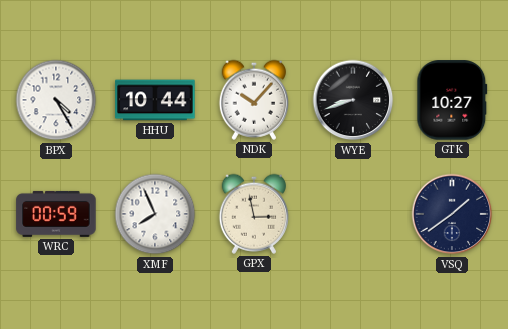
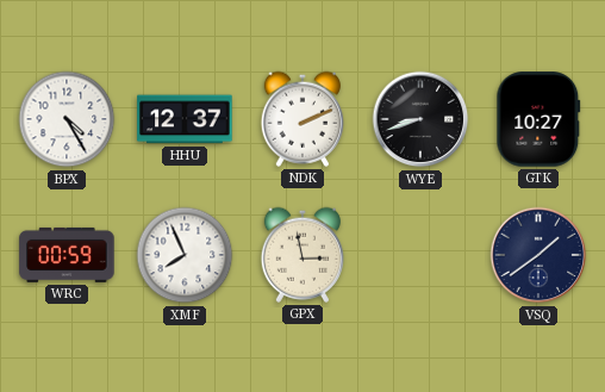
HHU: 10:44 -> 12:37 (185, 119)
NDK: 10:07 -> 2:11 (301, 119)
